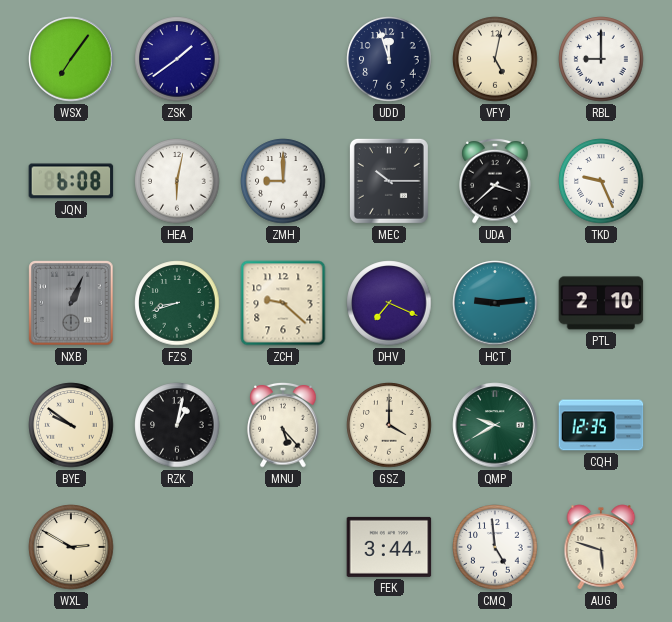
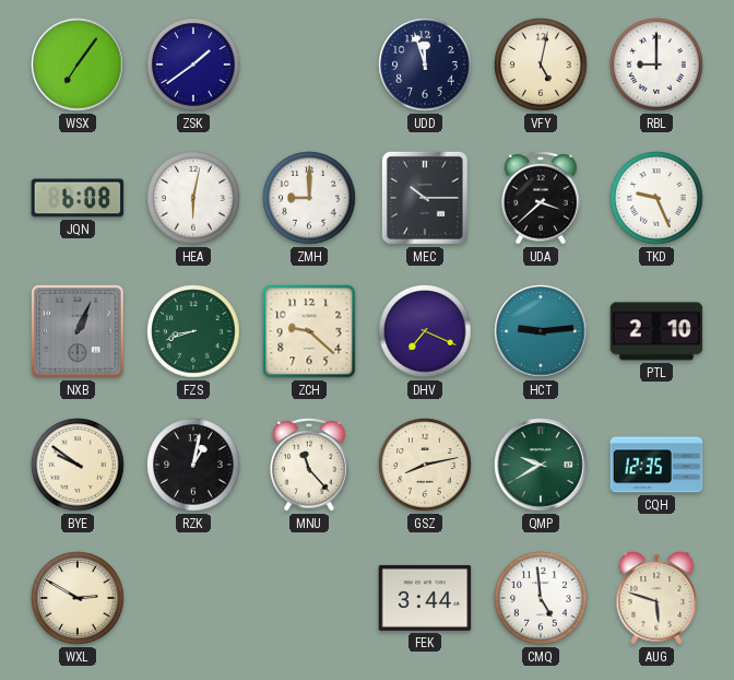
MNU: 5:23 -> 11:23 (309, 465)
GSZ: 4:00 -> 8:13 (425, 465)
